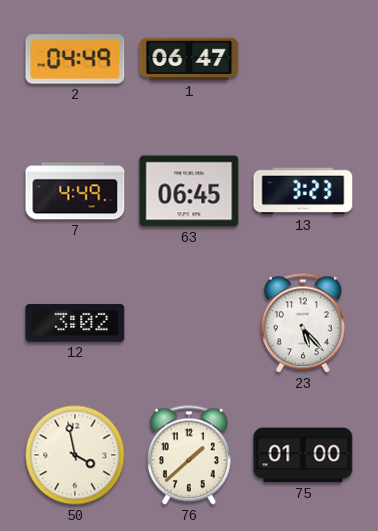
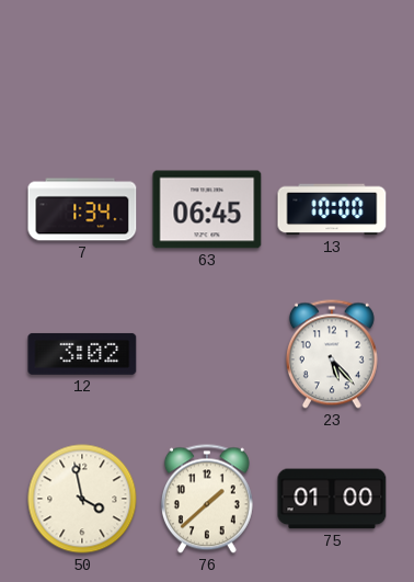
2: 04:49 -> none (75, 59)
1: 06:47 -> none (189, 59)
7: 4:49 -> 1:34 (82, 209)
13: 3:23 -> 10:00 (332, 209)
